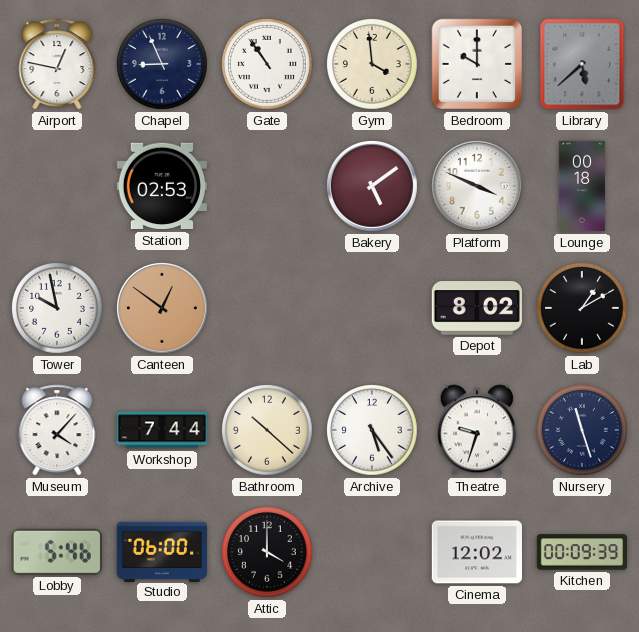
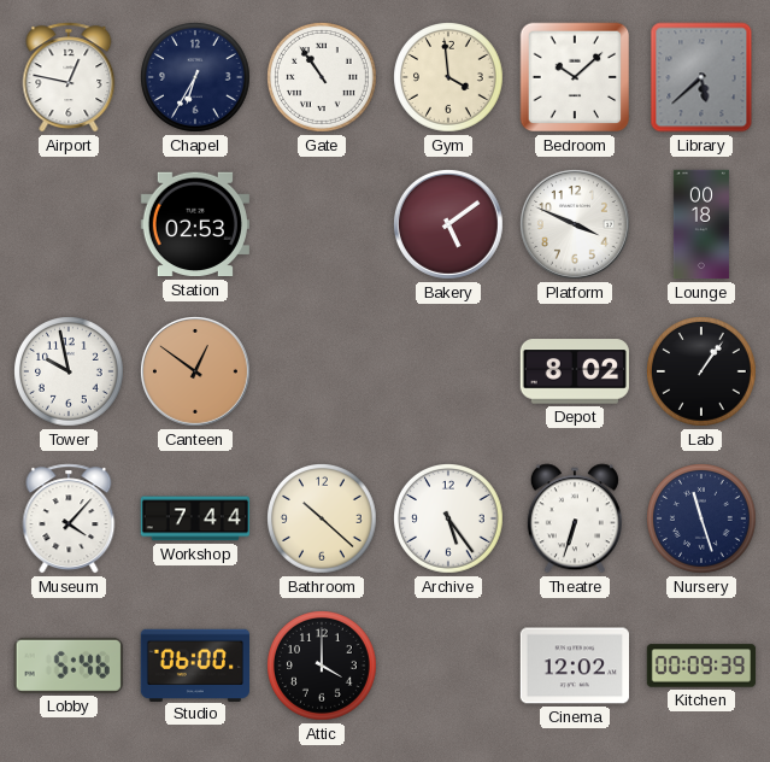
Chapel: 8:56 -> 6:35 (196, 78)
Bedroom: 10:00 -> 10:08 (575, 77)
Lab: 1:10 -> 1:06 (703, 373)
Theatre: 9:33 -> 6:33 (575, 518)
